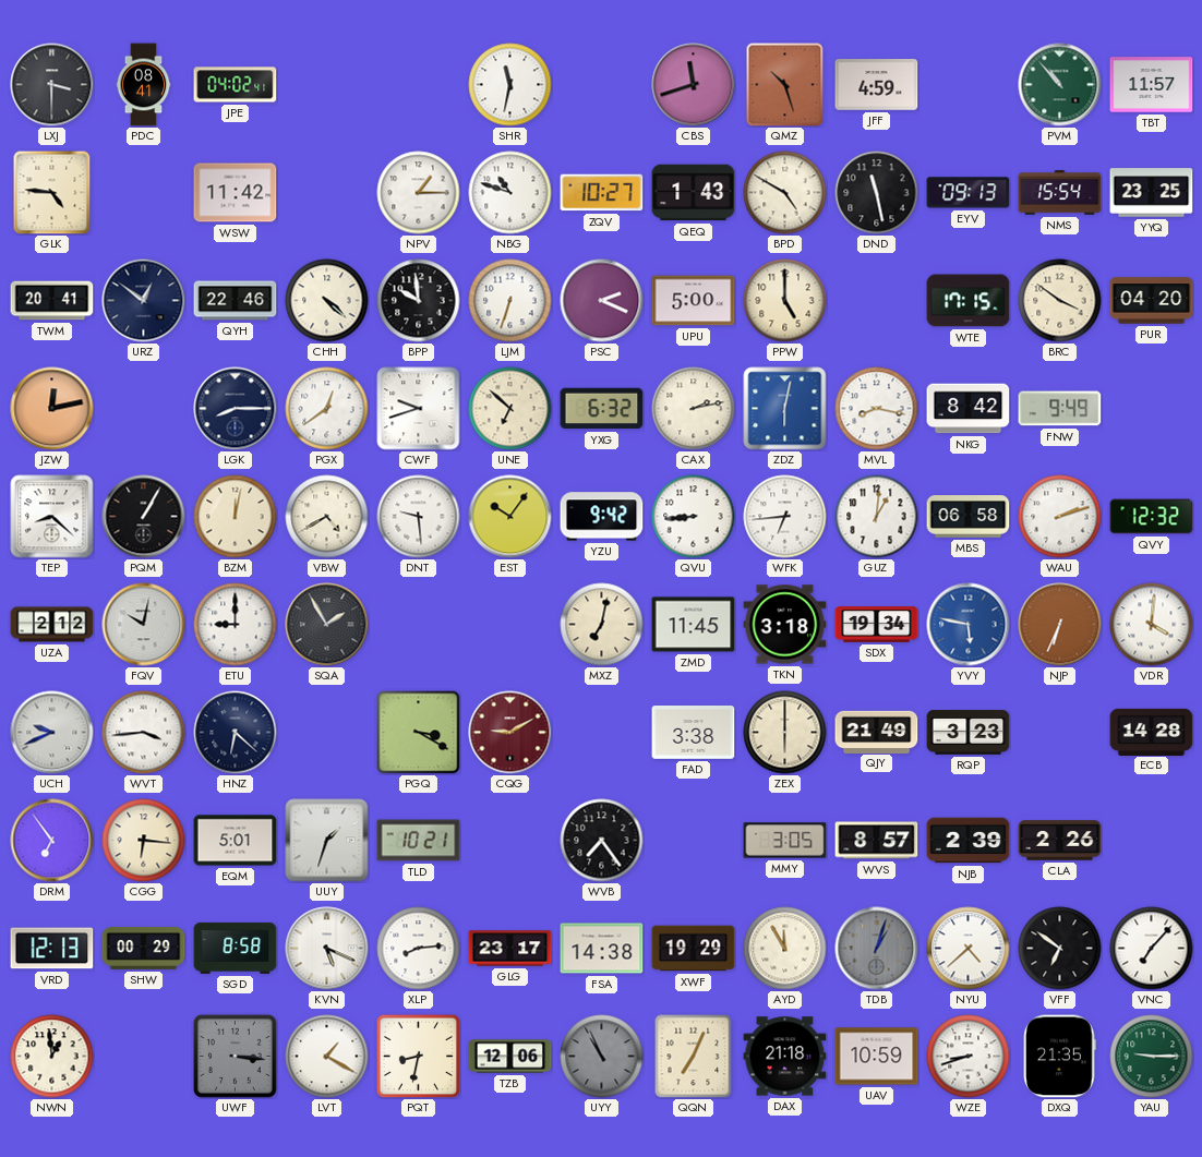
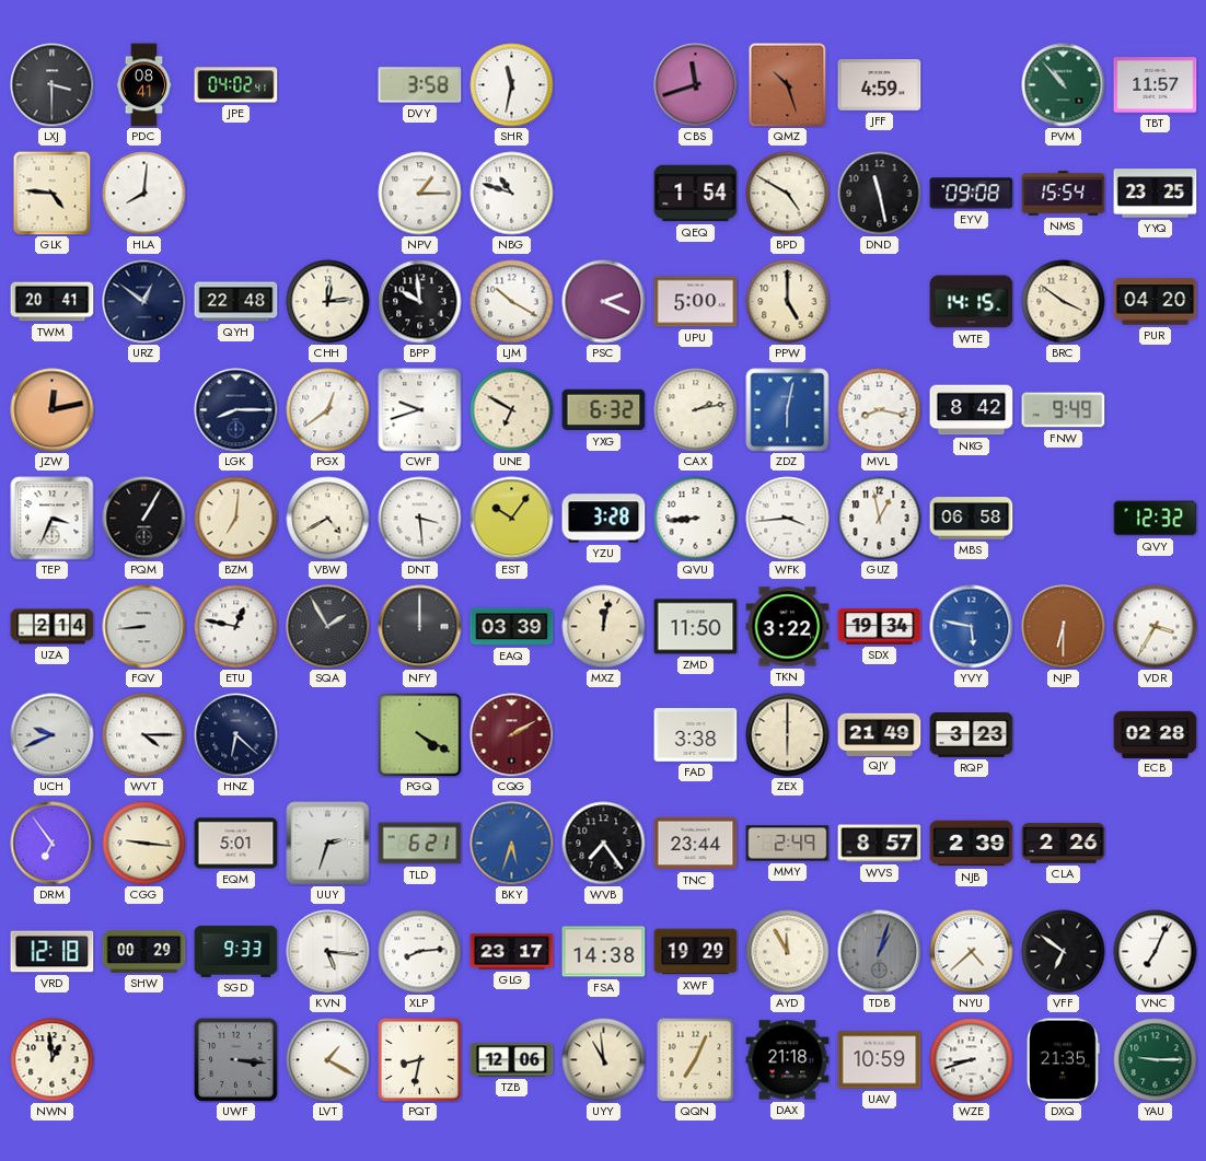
DVY: none -> 3:58 (420, 85)
HLA: none -> 8:01 (144, 194)
WSW: 11:42 -> none (236, 193)
ZQV: 10:27 -> none (602, 193)
QEQ: 1:43 -> 1:54 (696, 194)
EYV: 09:13 -> 09:08 (972, 194)
QYH: 22:46 -> 22:48 (236, 302)
CHH: 4:22 -> 12:14 (328, 302)
LJM: 6:33 -> 10:20 (512, 302)
WTE: 17:15 -> 14:15 (972, 302)
UNE: 6:52 -> 6:50 (512, 410)
TEP: 8:22 -> 3:34 (53, 519)
BZM: 12:02 -> 7:01 (236, 519)
DNT: 9:29 -> 3:29 (420, 519)
YZU: 9:42 -> 3:28 (604, 519)
WFK: 6:44 -> 3:44 (788, 519)
GUZ: 1:01 -> 12:58 (880, 519)
WAU: 2:12 -> none (1060, 517)
UZA: 2:12 -> 2:14 (53, 627)
FQV: 10:02 -> 8:44 (144, 627)
ETU: 9:00 -> 12:47 (236, 627)
NFY: none -> 12:00 (420, 627)
EAQ: none -> 03:39 (512, 627)
MXZ: 7:02 -> 12:02 (604, 627)
ZMD: 11:45 -> 11:50 (696, 627)
TKN: 3:18 -> 3:22 (788, 627)
NJP: 6:34 -> 6:30 (1064, 627)
VDR: 4:01 -> 3:35 (1156, 627)
WVT: 3:44 -> 4:15 (144, 735)
PGQ: 3:20 -> 4:20 (420, 735)
CQG: 9:10 -> 2:10 (512, 735)
ECB: 14:28 -> 02:28 (1156, 734)
CGG: 6:16 -> 9:16 (144, 844)
UUY: 1:33 -> 2:33 (328, 844)
TLD: 10:21 -> 6:21 (420, 844)
BKY: none -> 5:33 (512, 844)
TNC: none -> 23:44 (696, 844)
MMY: 3:05 -> 2:49 (788, 844)
VRD: 12:13 -> 12:18 (53, 952)
SGD: 8:58 -> 9:33 (236, 951)
KVN: 5:19 -> 5:16 (328, 952)
VNC: 7:07 -> 7:04 (1156, 952)
UYY: 10:56 -> 10:59 (604, 1060)
UYY dial: grey -> cream (604, 1060)
